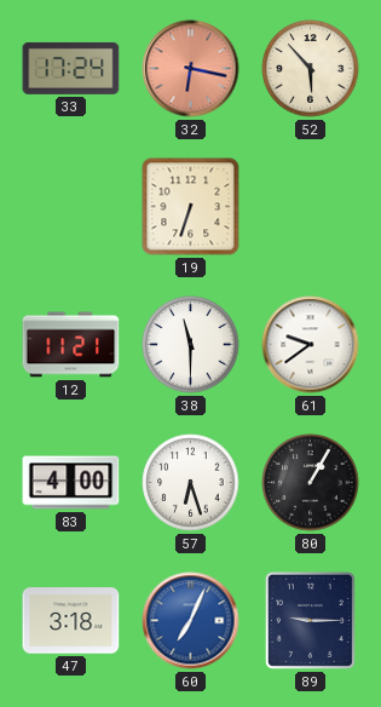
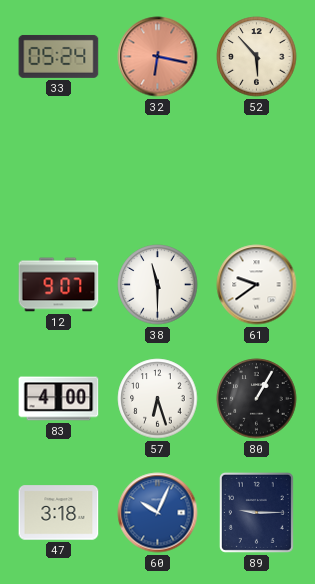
33: 17:24 -> 05:24 (59, 56)
19: 6:33 -> none (191, 207)
12: 11:21 -> 9:07 (59, 285)
60: 7:04 -> 10:04 (158, 513)
